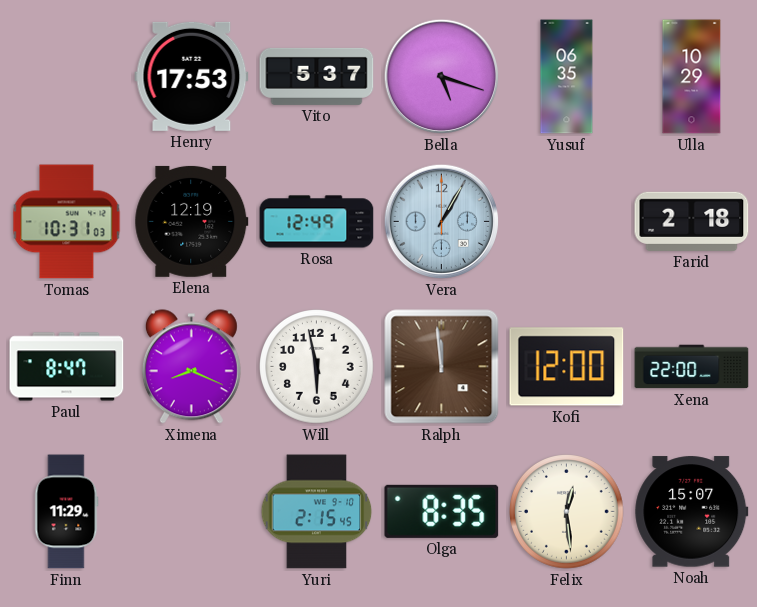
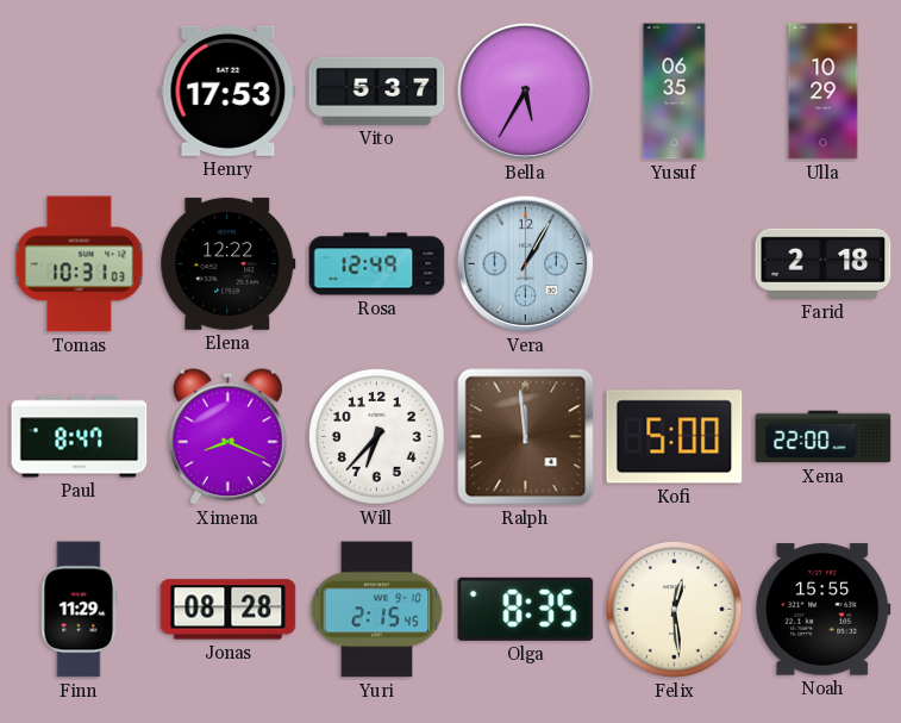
Bella: 5:18 -> 5:35 (526, 92)
Elena: 12:19 -> 12:22 (229, 263)
Will: 5:58 -> 6:37 (377, 437)
Kofi: 12:00 -> 5:00 (675, 437)
Jonas: none -> 08:28 (229, 610)
Noah: 15:07 -> 15:55 (824, 610)
